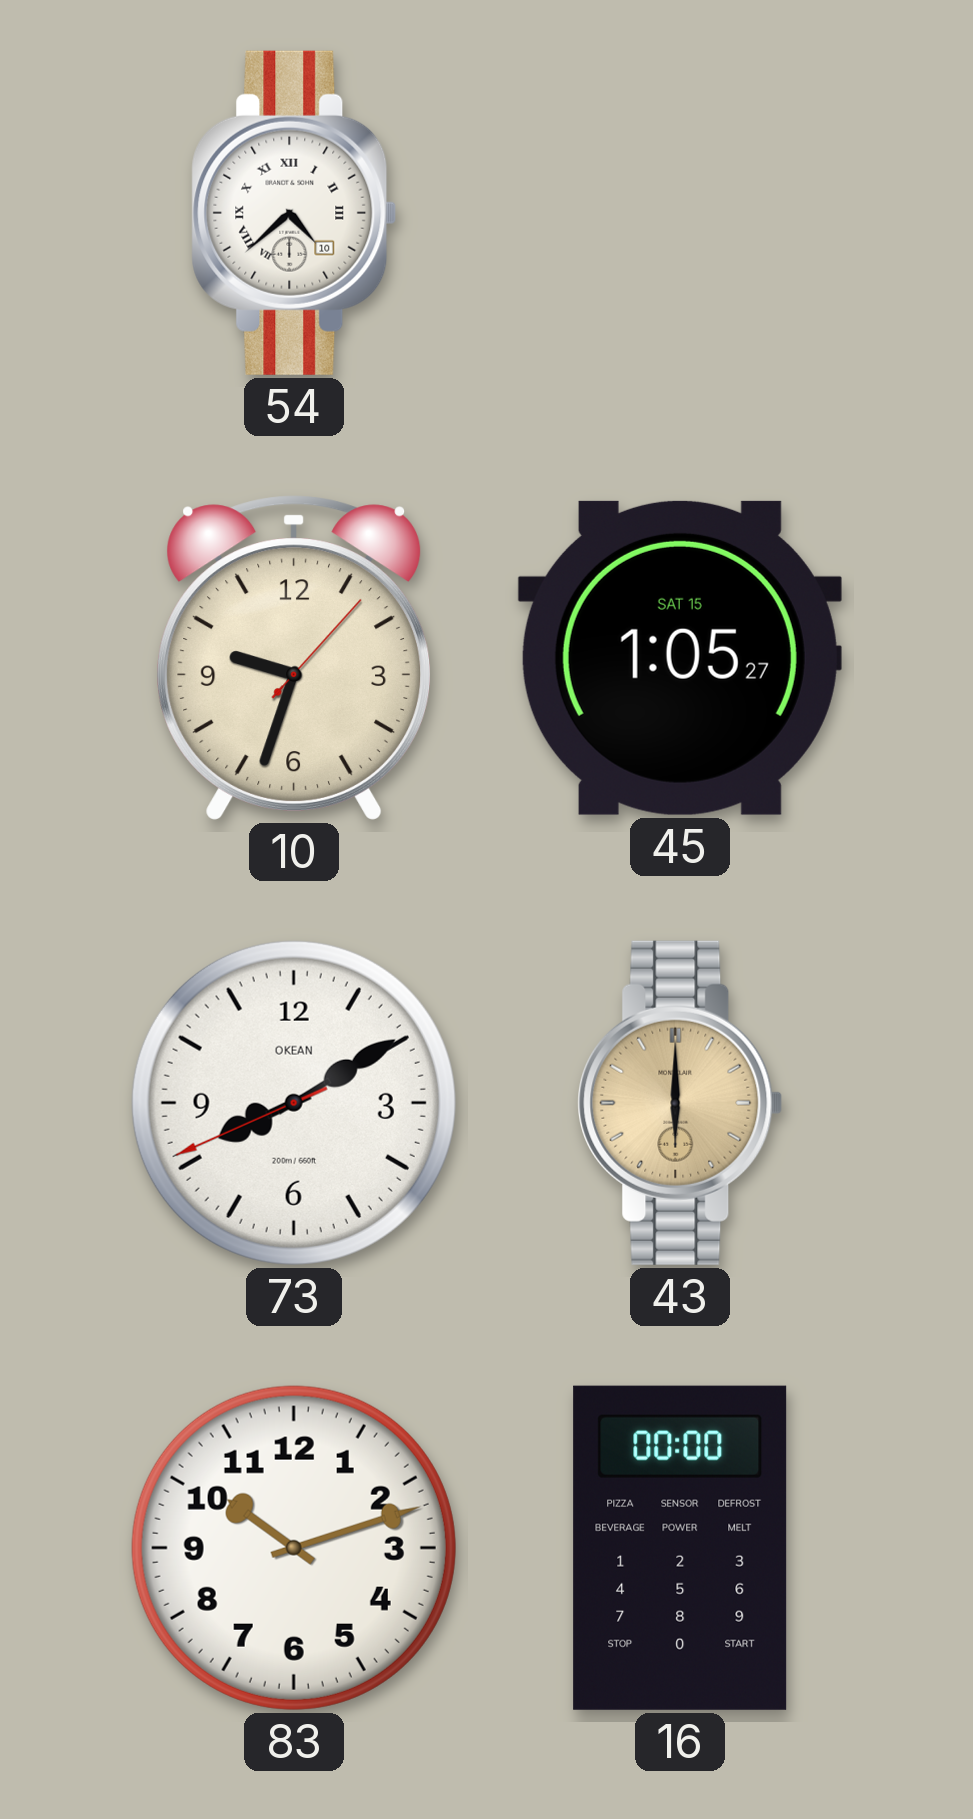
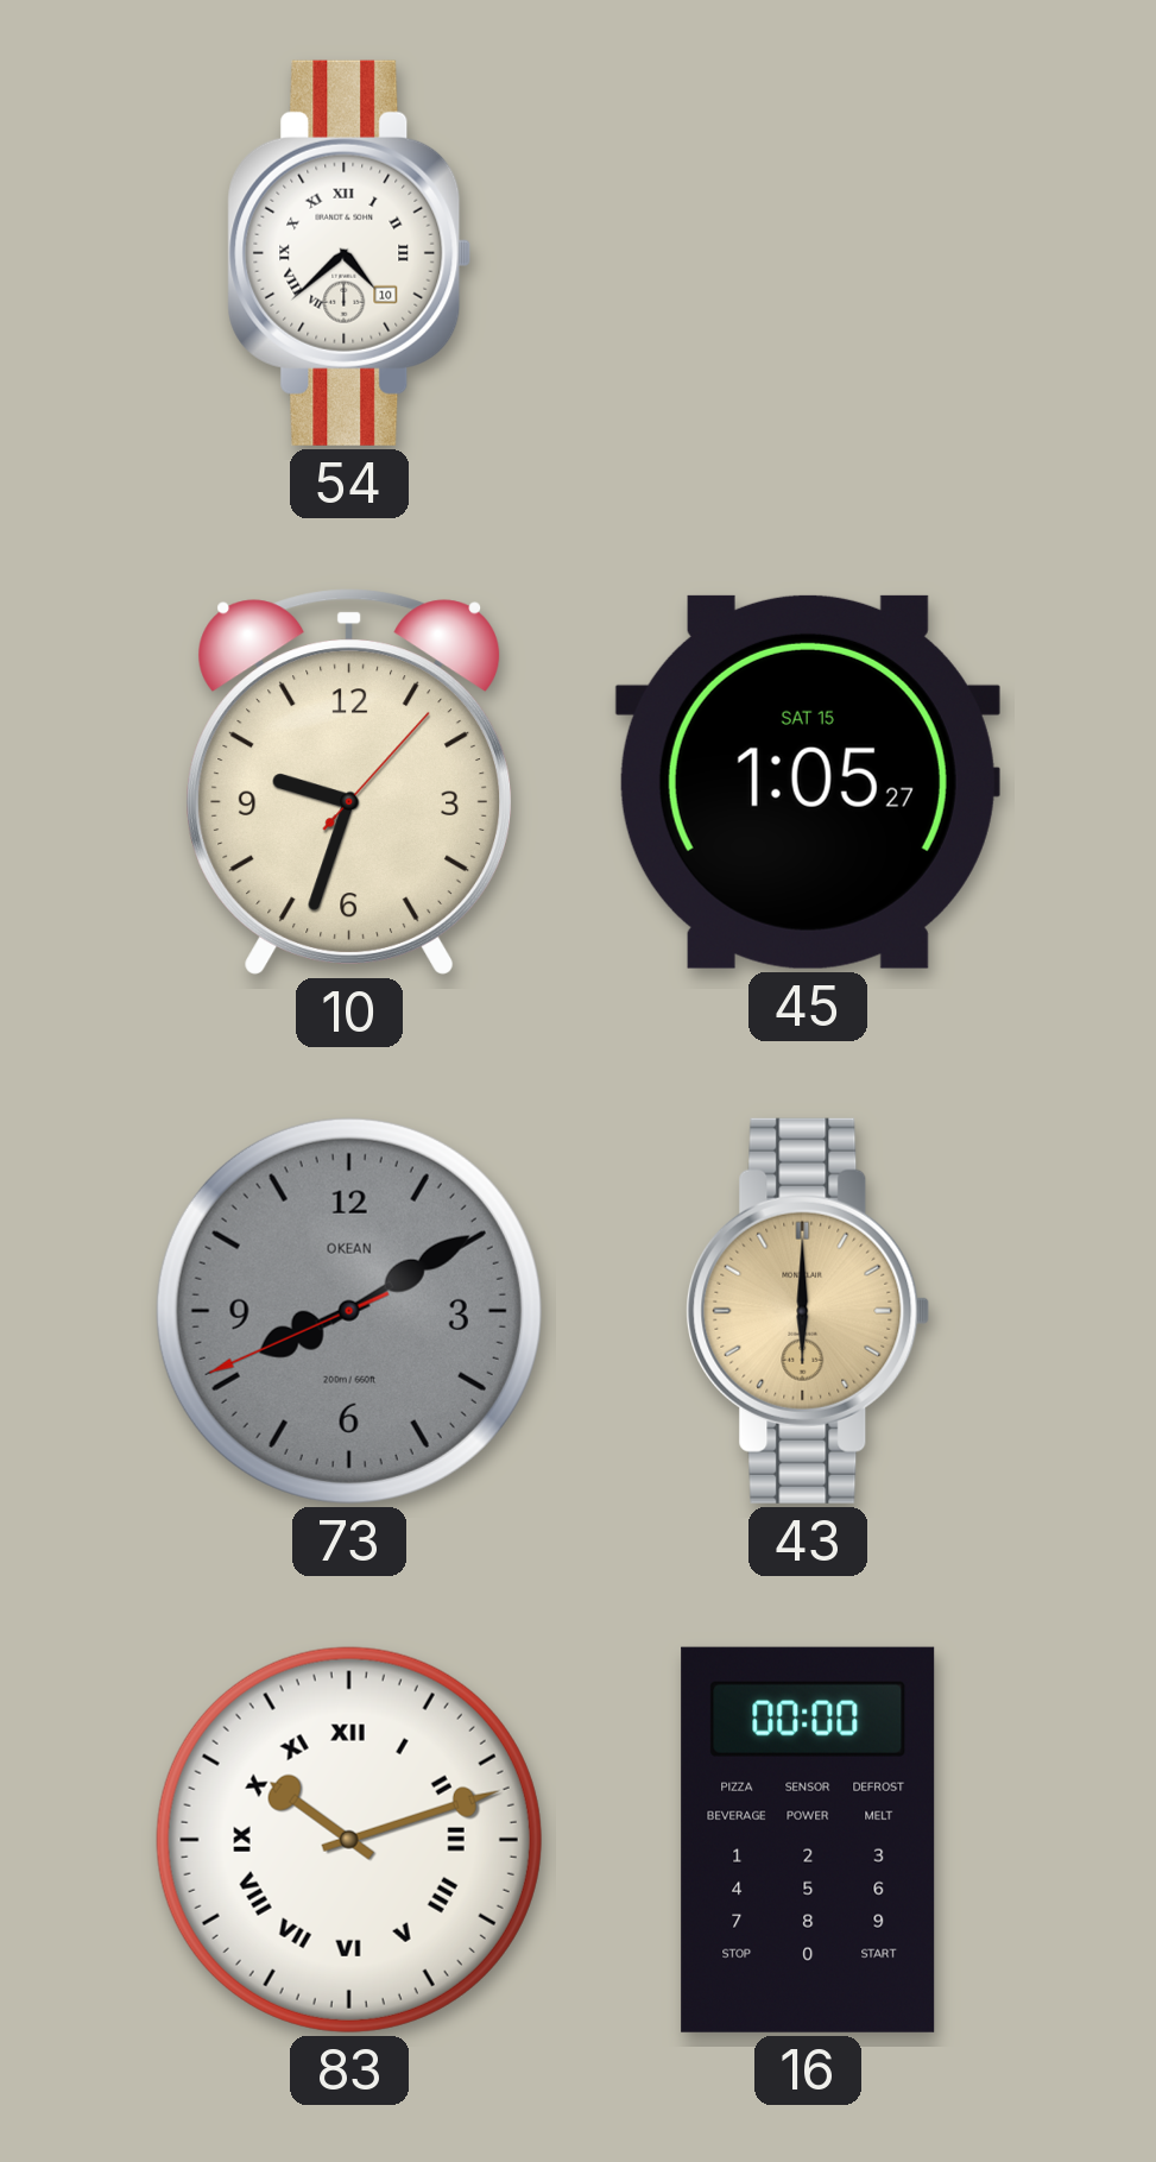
73 dial: white -> grey (349, 1311)
83 numerals: Arabic -> Roman (349, 1840)
